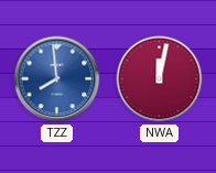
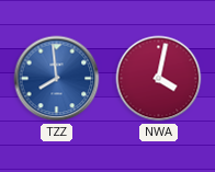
NWA: 12:02 -> 4:02 (159, 79)
